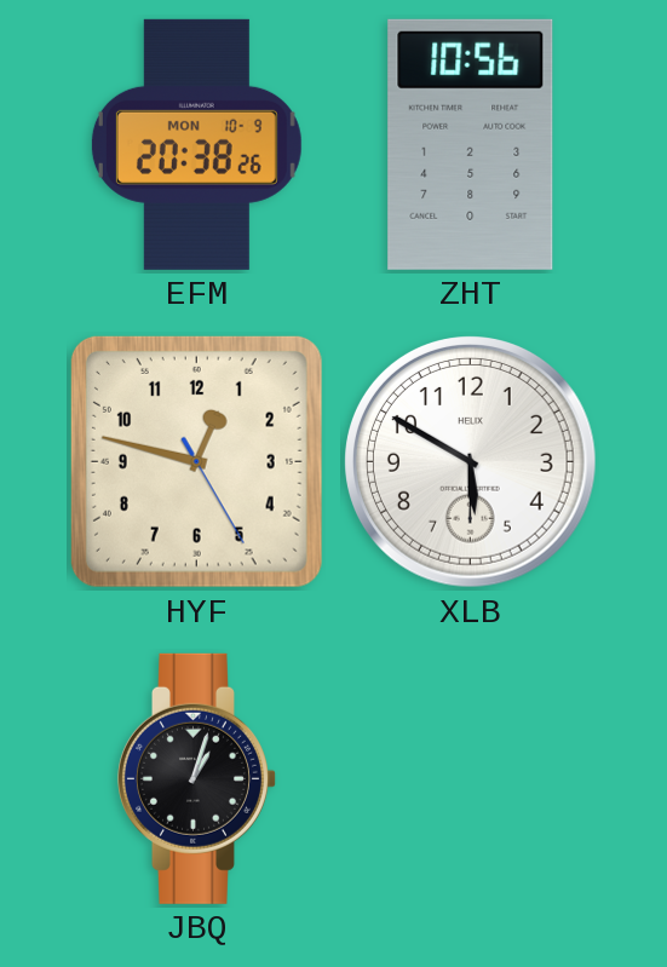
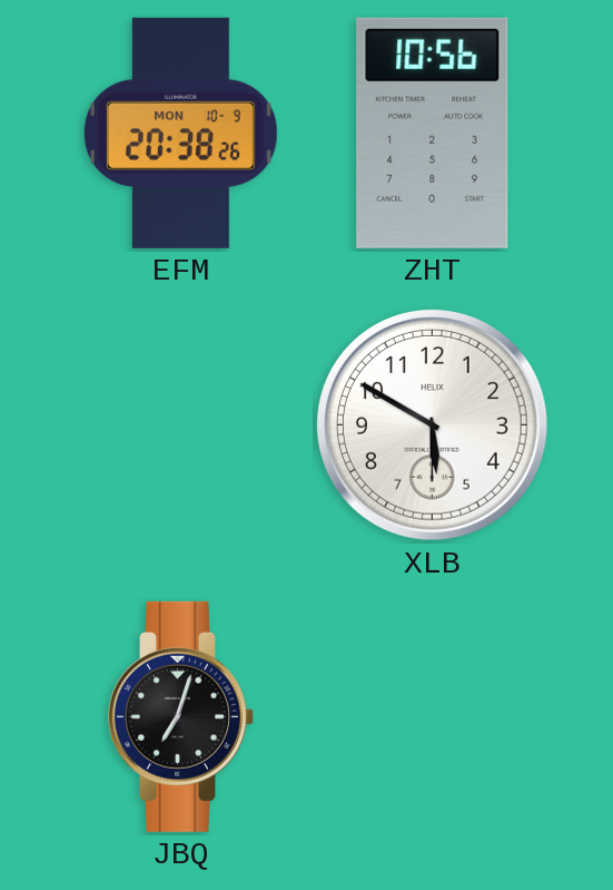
HYF: 12:47 -> none (196, 461)
JBQ: 1:03 -> 7:03 (180, 716)
